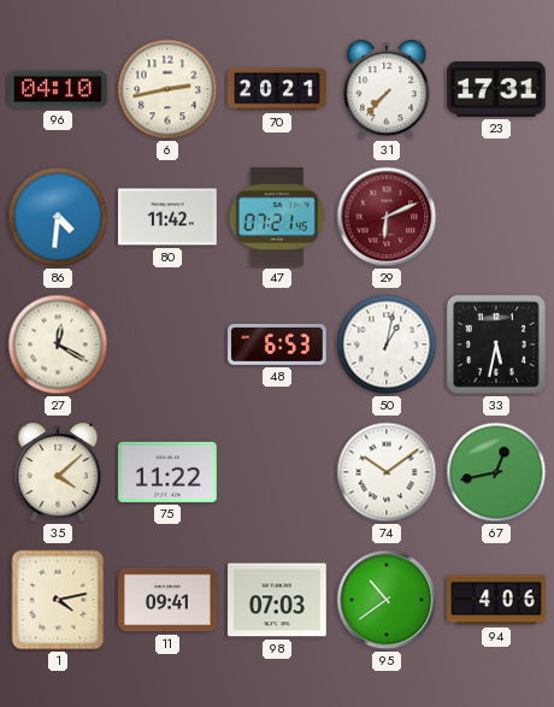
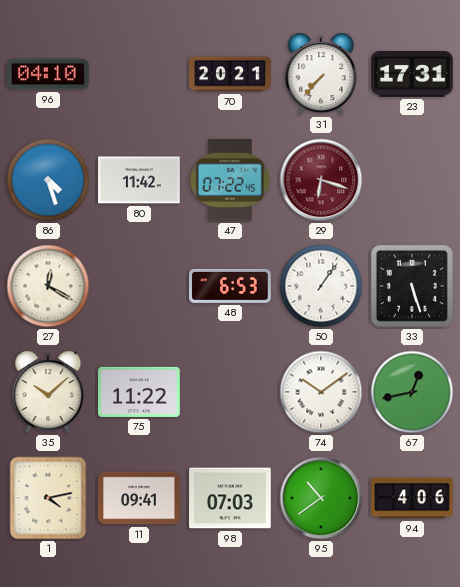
6: 2:43 -> none (167, 89)
86: 4:31 -> 4:27 (48, 180)
47: 07:21 -> 07:22 (230, 180)
29: 6:11 -> 6:18 (321, 180)
50: 1:02 -> 1:06 (321, 286)
33: 5:32 -> 5:27 (412, 286)
35: 4:08 -> 10:08 (48, 392)
